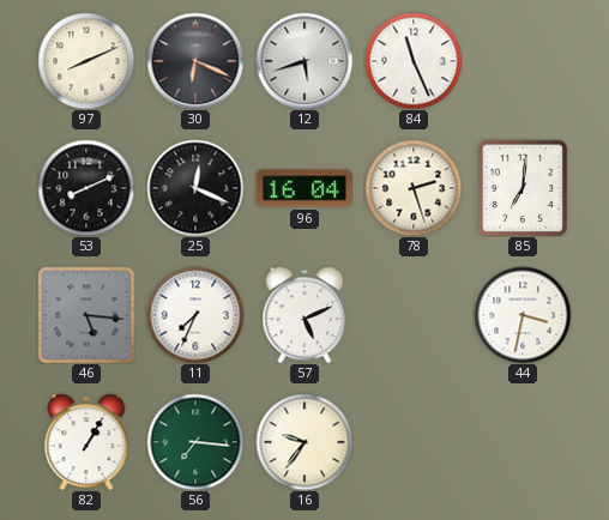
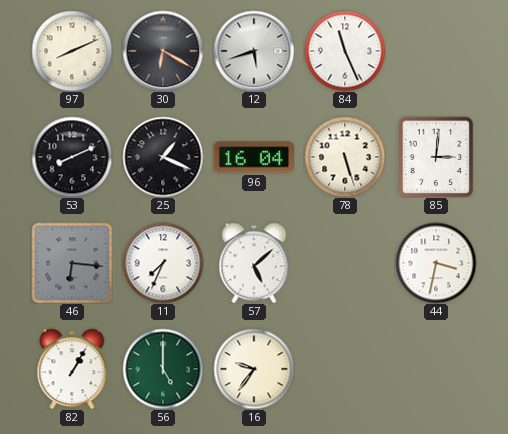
30: 6:19 -> 6:20 (163, 51)
25: 12:19 -> 1:19 (163, 157)
78: 2:27 -> 5:27 (345, 157)
85: 7:01 -> 3:01 (436, 157)
46: 5:16 -> 6:16 (72, 263)
57: 5:11 -> 5:08 (254, 263)
56: 7:16 -> 5:00 (163, 369)
